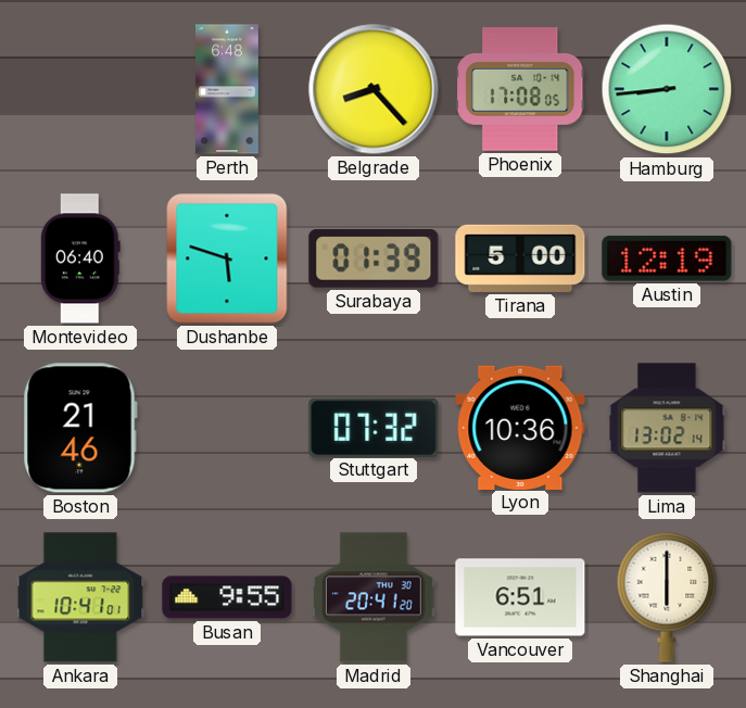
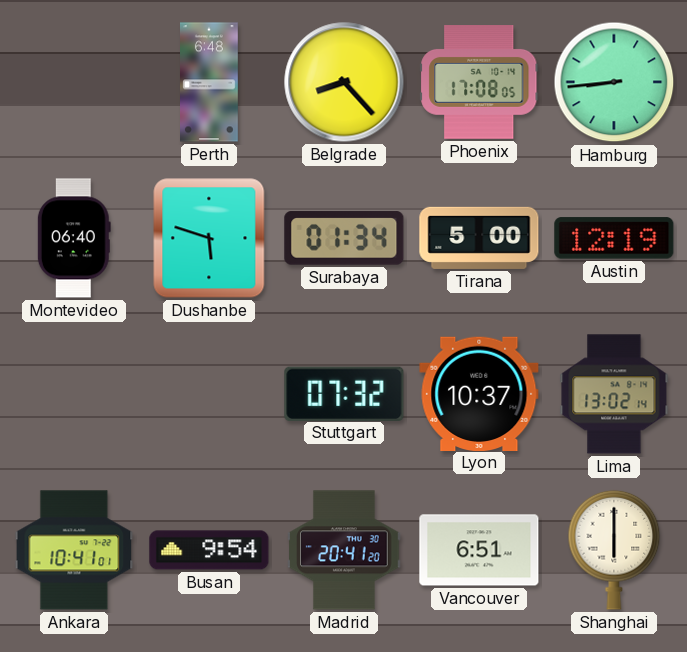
Surabaya: 01:39 -> 01:34 (344, 238)
Boston: 21:46 -> none (80, 428)
Lyon: 10:36 -> 10:37 (479, 393)
Busan: 9:55 -> 9:54 (209, 550)
